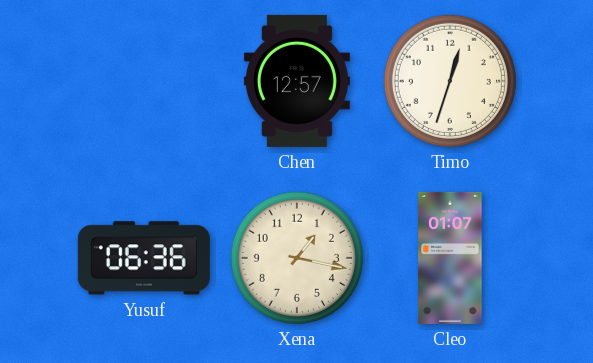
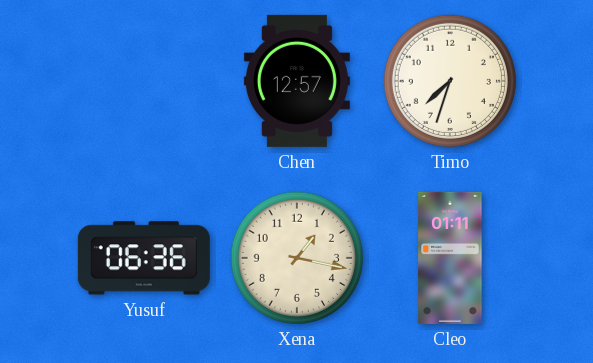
Timo: 12:33 -> 7:33 (450, 81)
Cleo: 01:07 -> 01:11 (450, 258)
